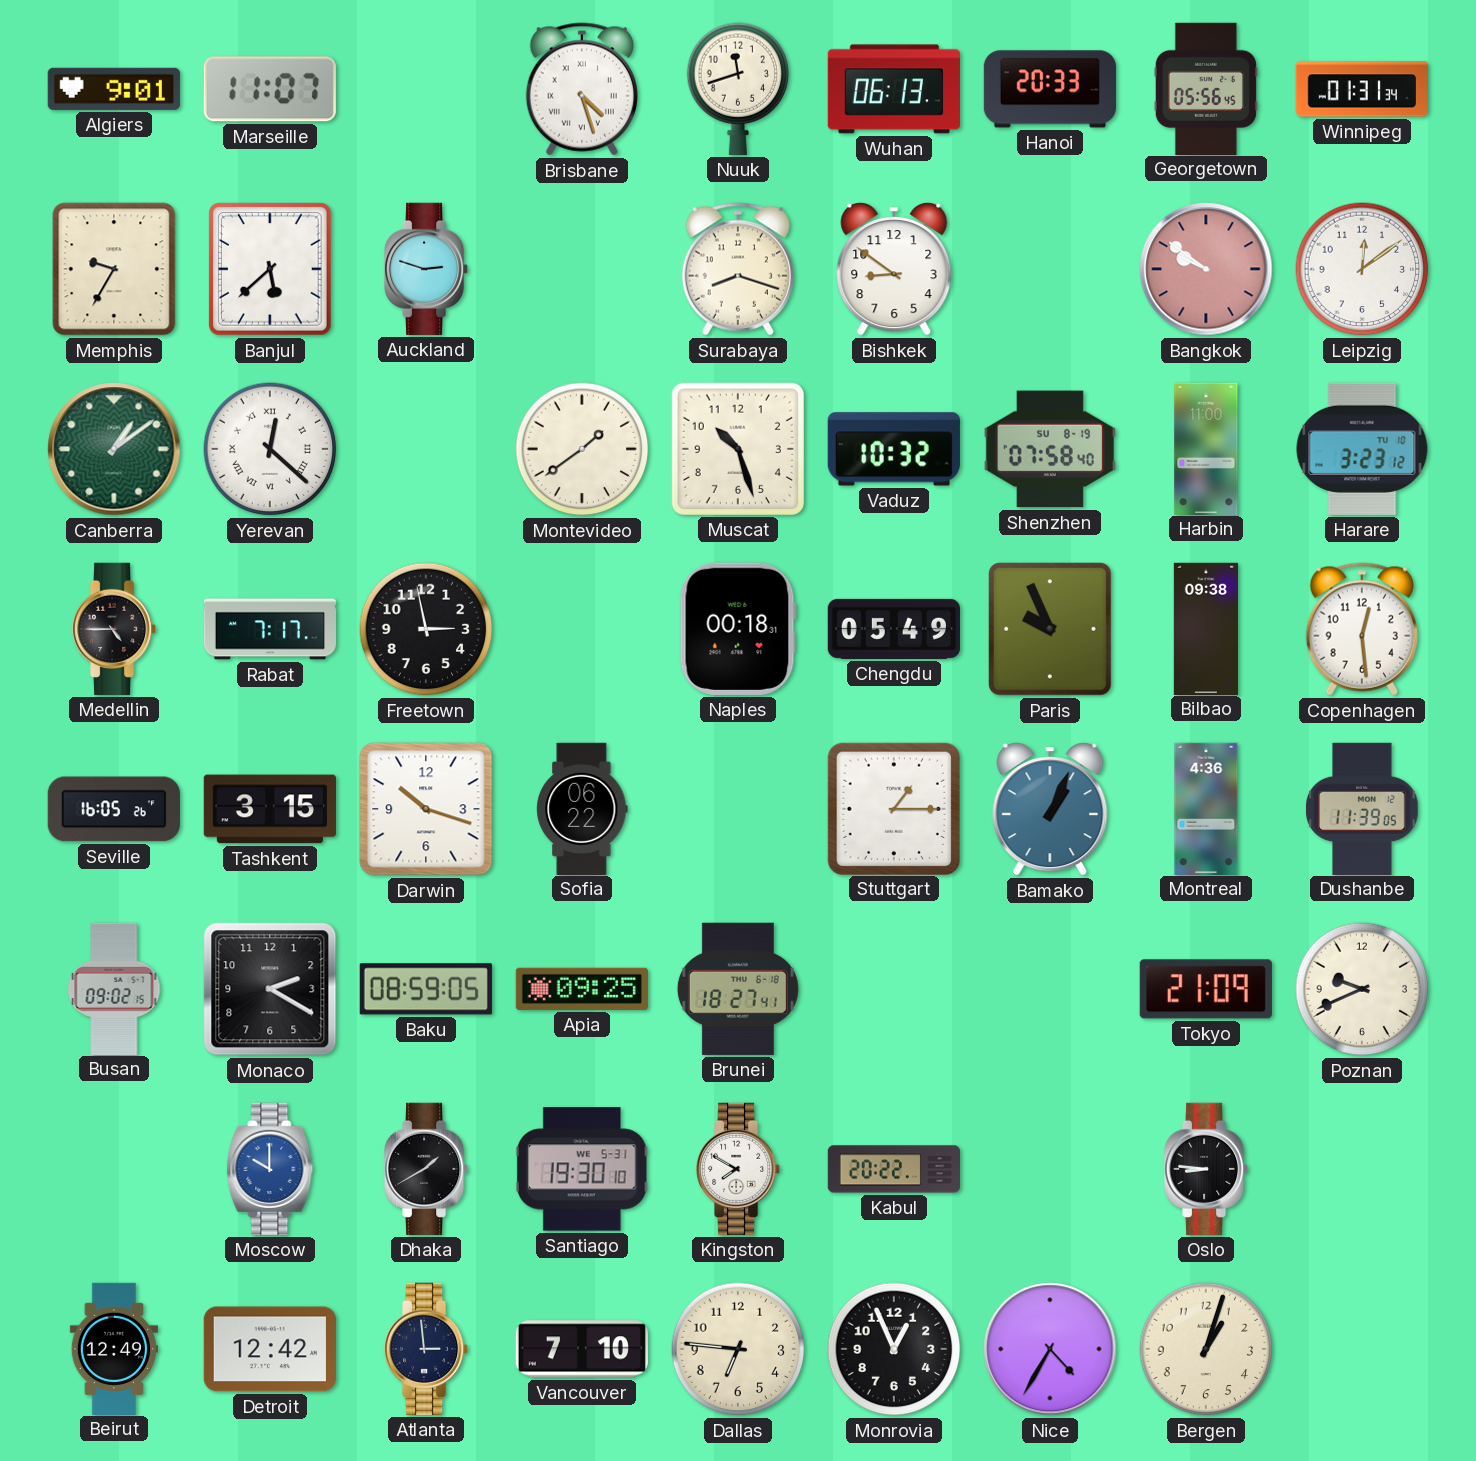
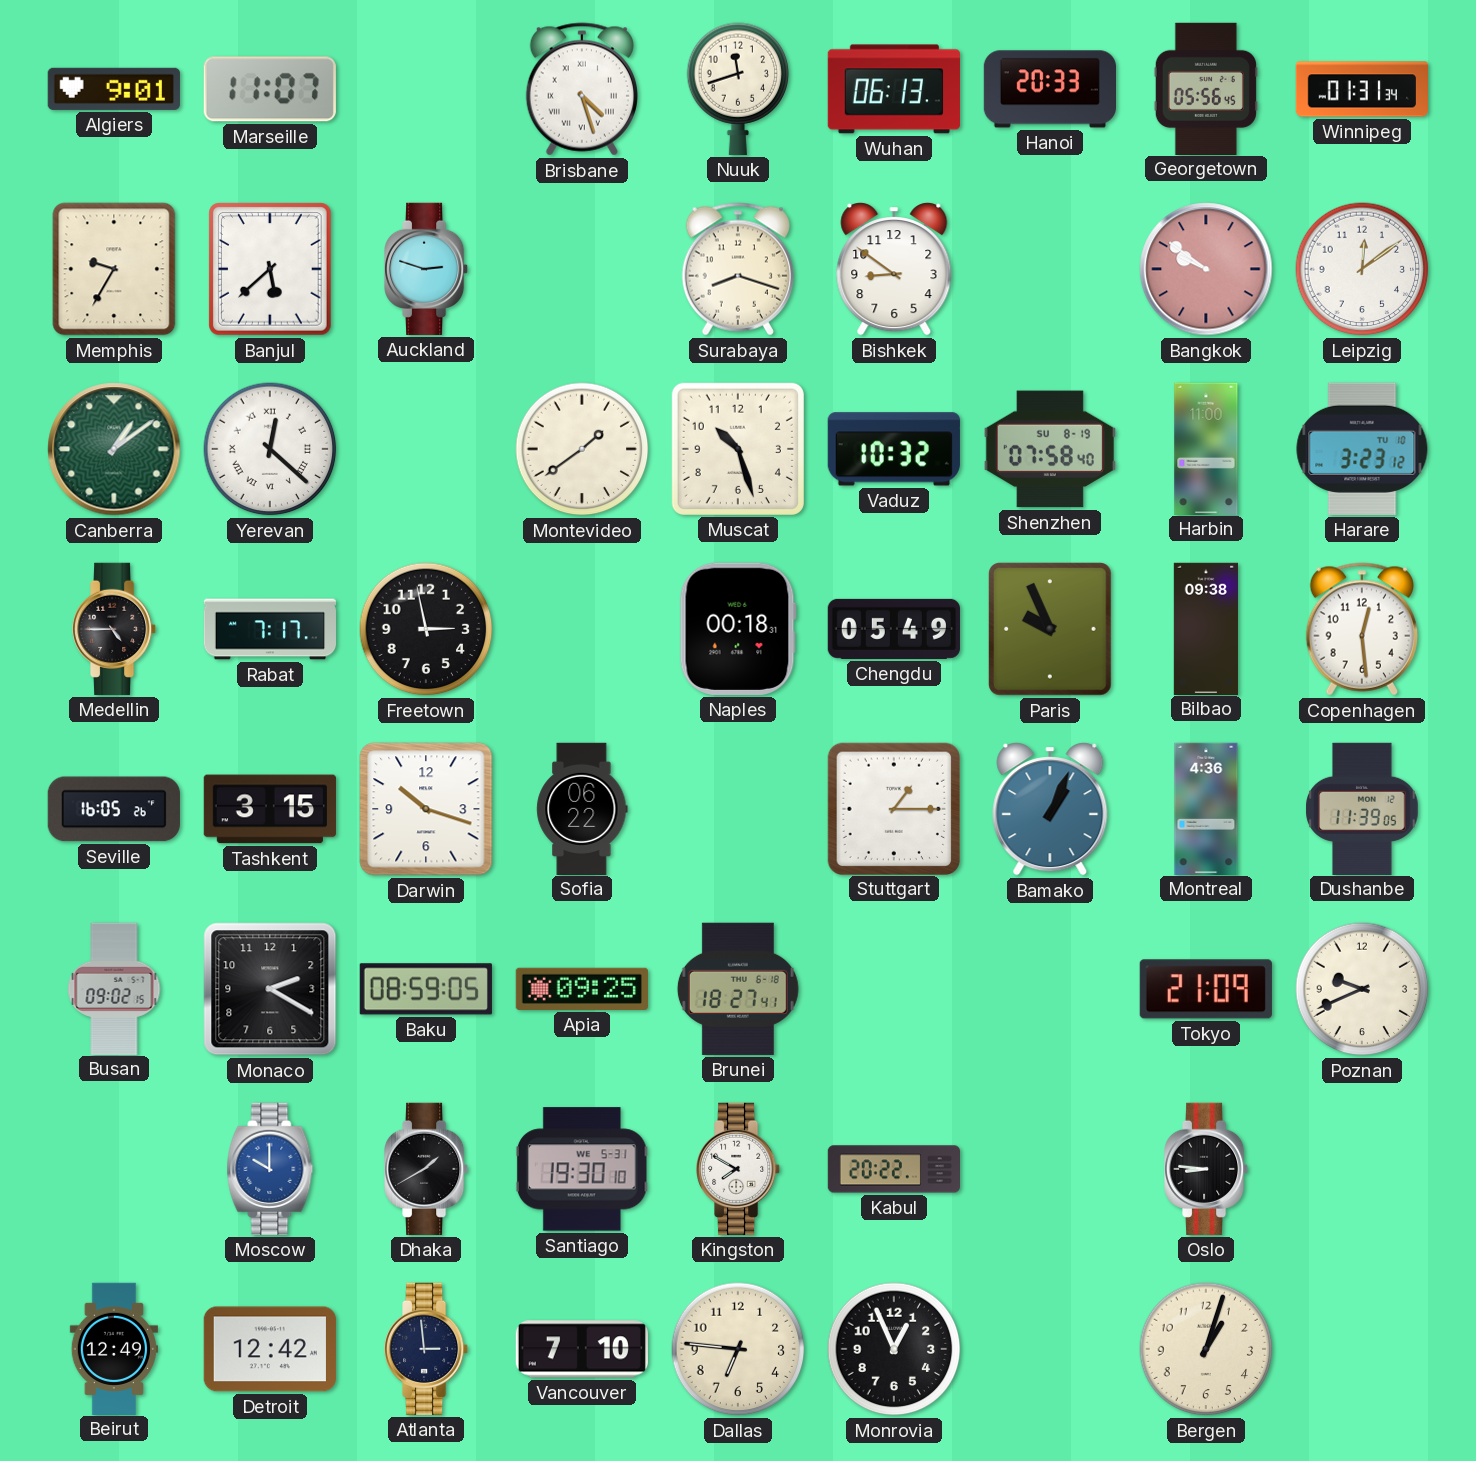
Nice: 4:35 -> none (1050, 1349)
